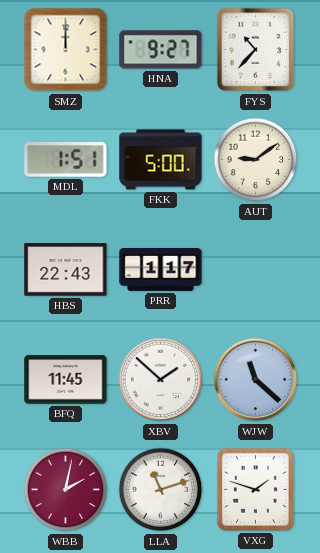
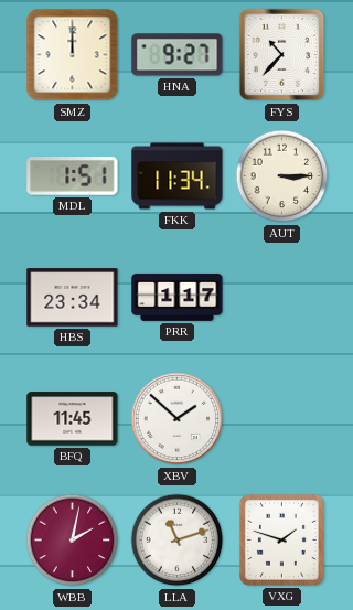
FKK: 5:00 -> 11:34 (178, 176)
AUT: 9:09 -> 3:15 (282, 176)
HBS: 22:43 -> 23:34 (73, 298)
WJW: 11:22 -> none (256, 380)
